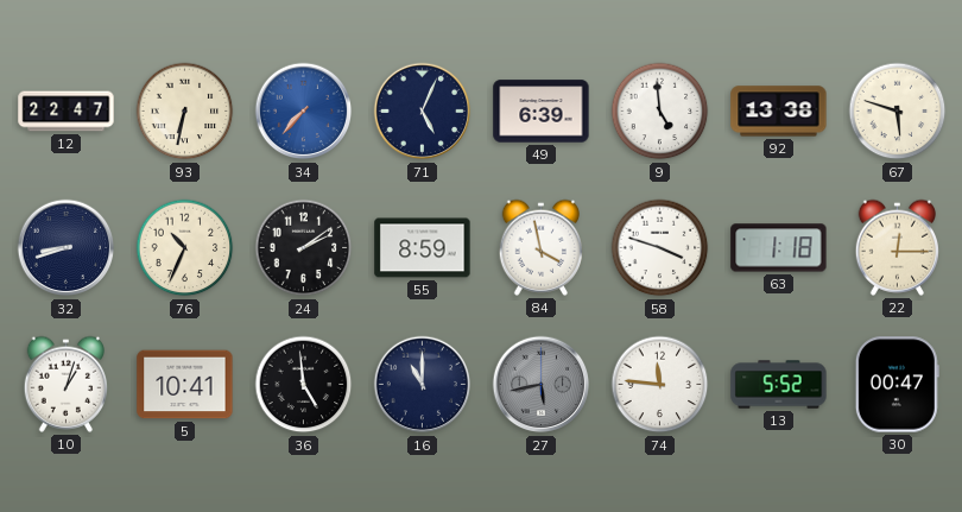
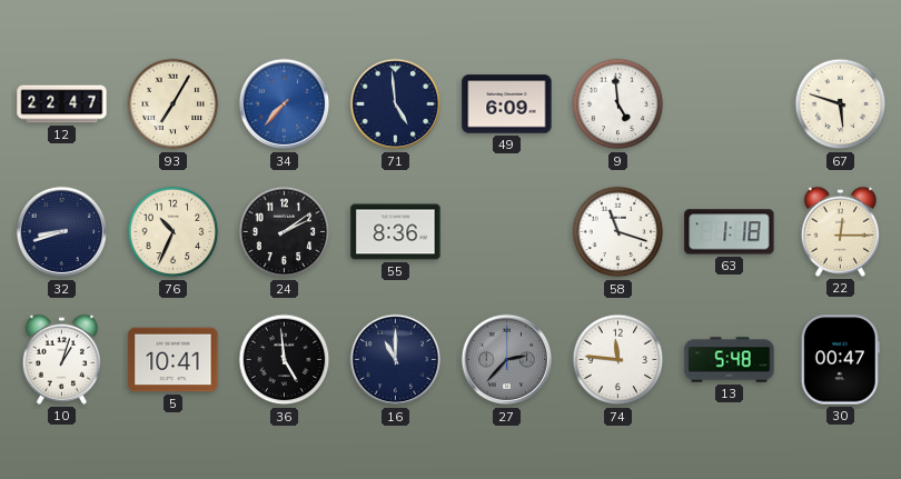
93: 6:32 -> 7:05 (174, 104)
71: 5:04 -> 4:59 (396, 104)
49: 6:39 -> 6:09 (507, 104)
92: 13:38 -> none (779, 112)
55: 8:59 -> 8:36 (396, 232)
84: 3:58 -> none (542, 247)
58: 3:48 -> 11:18 (618, 232)
27: 5:43 -> 2:37 (507, 360)
13: 5:52 -> 5:48 (730, 360)
